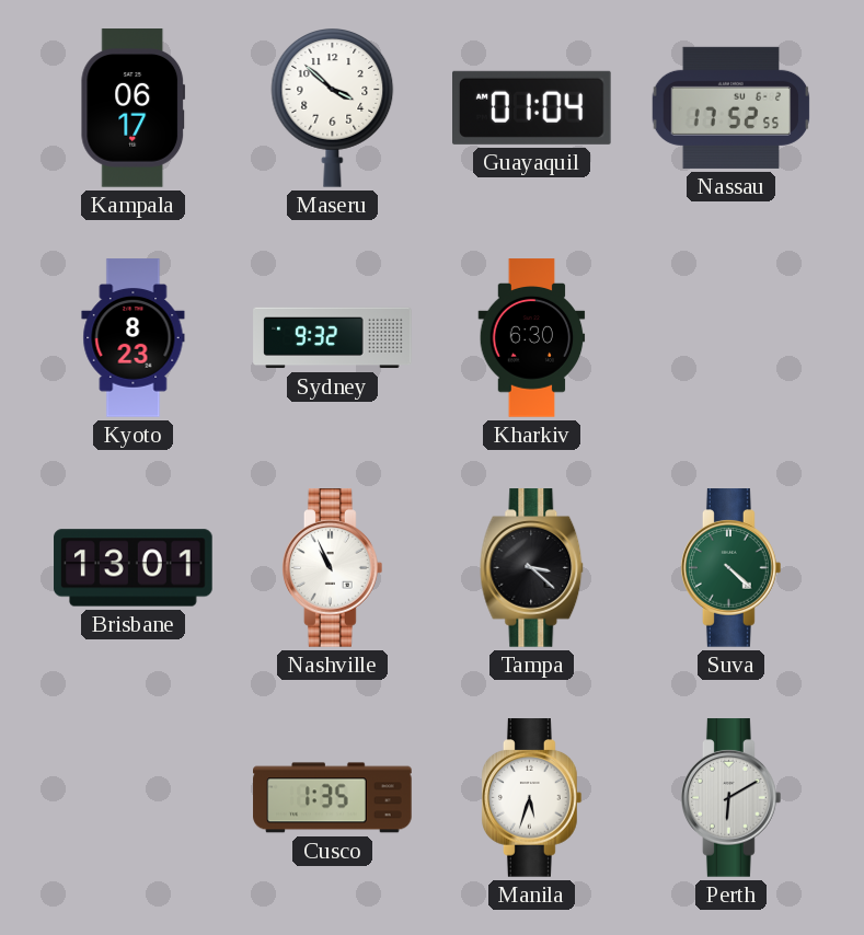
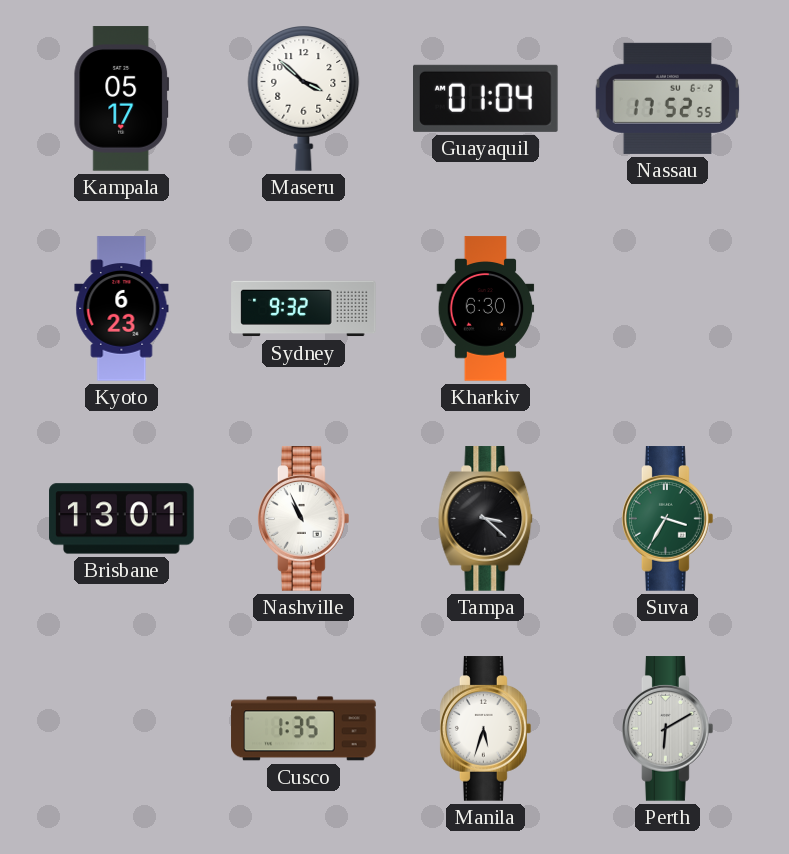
Kampala: 06:17 -> 05:17 (122, 99)
Kyoto: 8:23 -> 6:23 (122, 309)
Suva: 4:22 -> 3:35 (668, 519)
